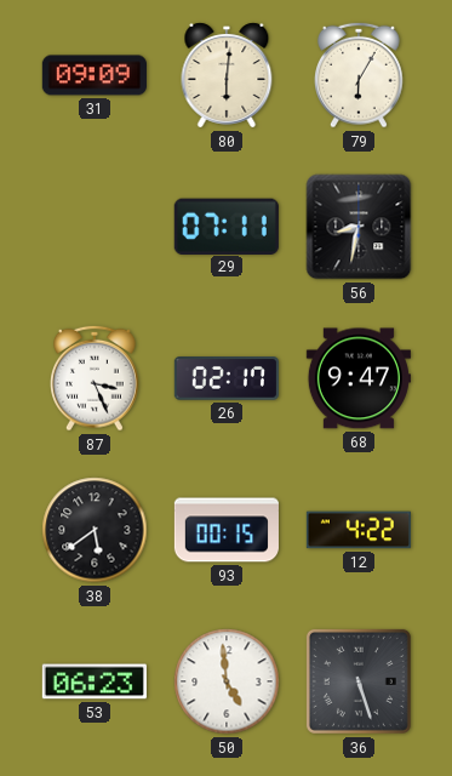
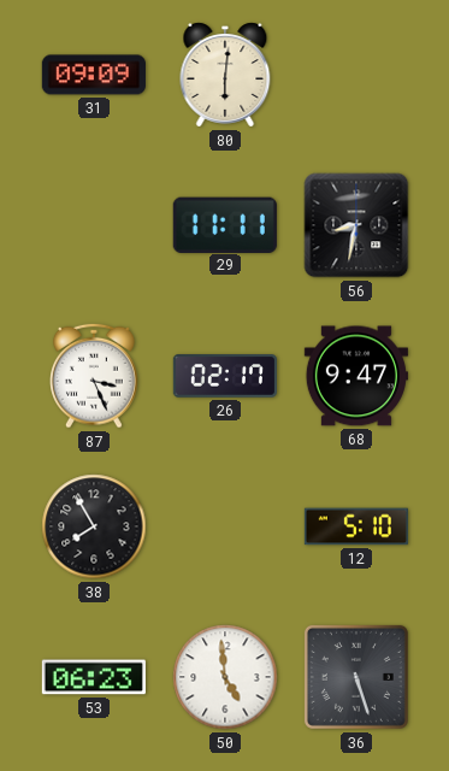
79: 6:05 -> none (360, 75)
29: 07:11 -> 11:11 (225, 224)
38: 5:39 -> 7:55 (94, 526)
93: 00:15 -> none (227, 530)
12: 4:22 -> 5:10 (356, 526)
